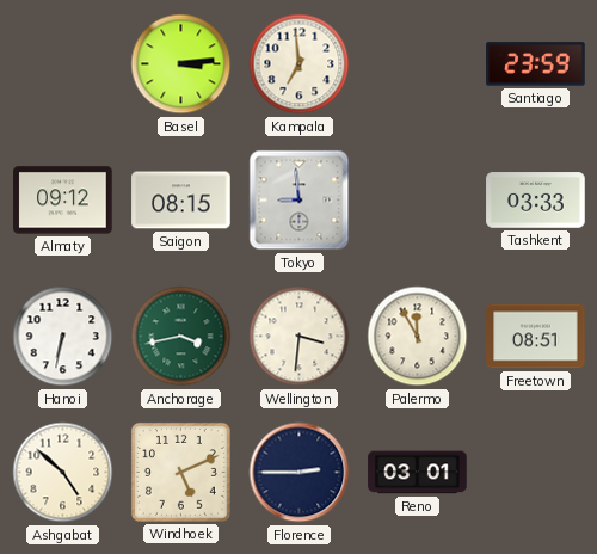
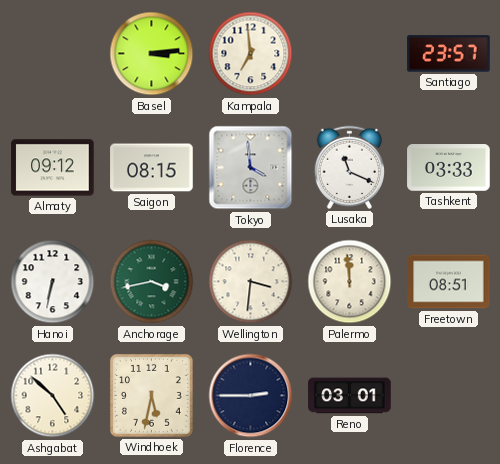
Santiago: 23:59 -> 23:57 (449, 54)
Tokyo: 8:59 -> 3:59 (251, 168)
Lusaka: none -> 11:19 (349, 167)
Palermo: 11:55 -> 11:59 (350, 282)
Windhoek: 5:11 -> 5:32 (151, 395)
